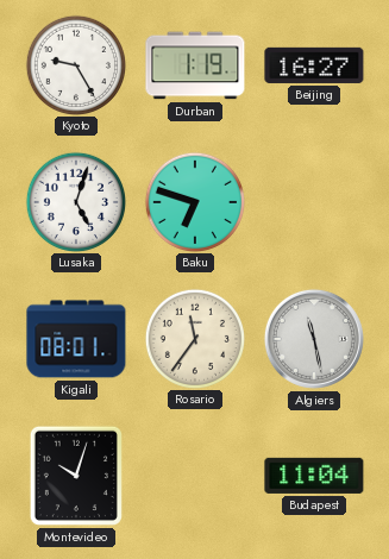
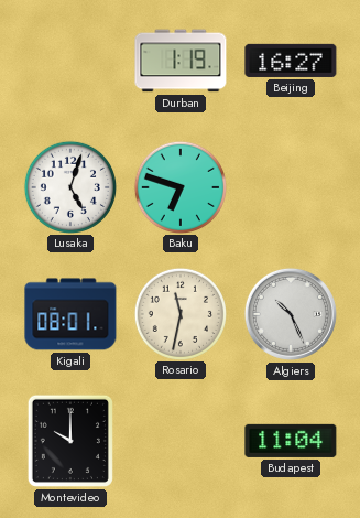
Kyoto: 9:25 -> none (75, 64)
Rosario: 11:36 -> 11:32 (179, 313)
Algiers: 11:28 -> 10:26 (291, 314)
Montevideo: 10:03 -> 10:00 (70, 441)
